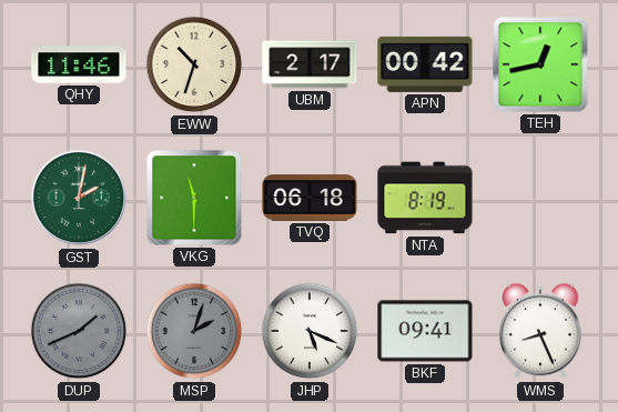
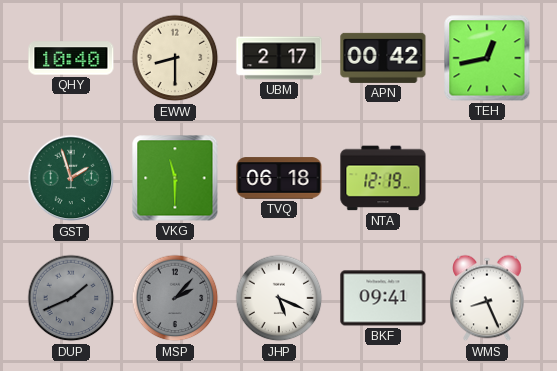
QHY: 11:46 -> 10:40 (71, 58)
EWW: 10:33 -> 8:30 (175, 58)
GST: 2:02 -> 1:57 (71, 178)
NTA: 8:19 -> 12:19 (383, 178)
MSP: 2:03 -> 2:07 (175, 298)
